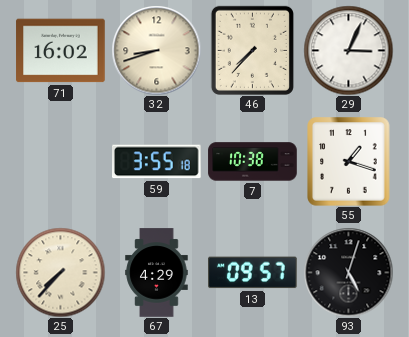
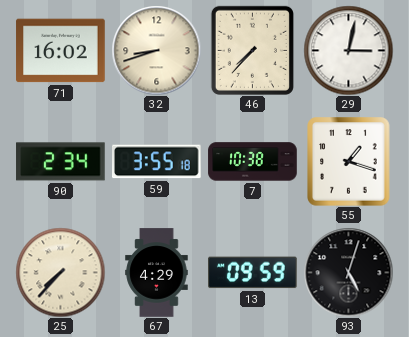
29: 3:04 -> 3:02 (348, 50)
90: none -> 2:34 (61, 162)
13: 09:57 -> 09:59 (253, 273)
